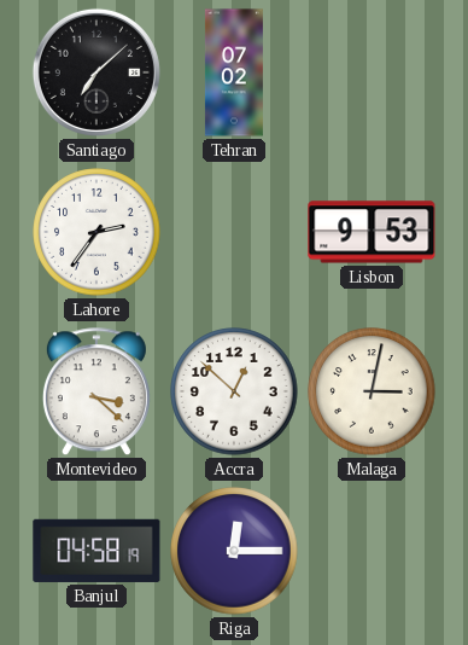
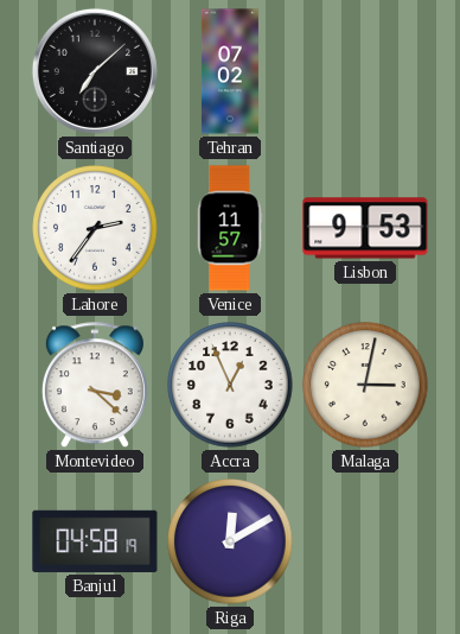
Venice: none -> 11:57 (230, 228)
Accra: 12:52 -> 12:56 (230, 385)
Riga: 12:15 -> 12:10 (230, 541)
